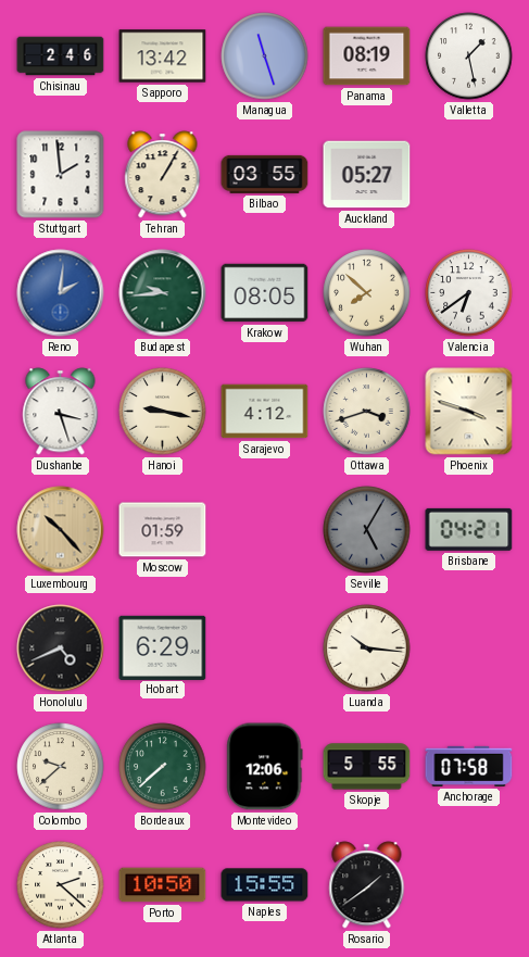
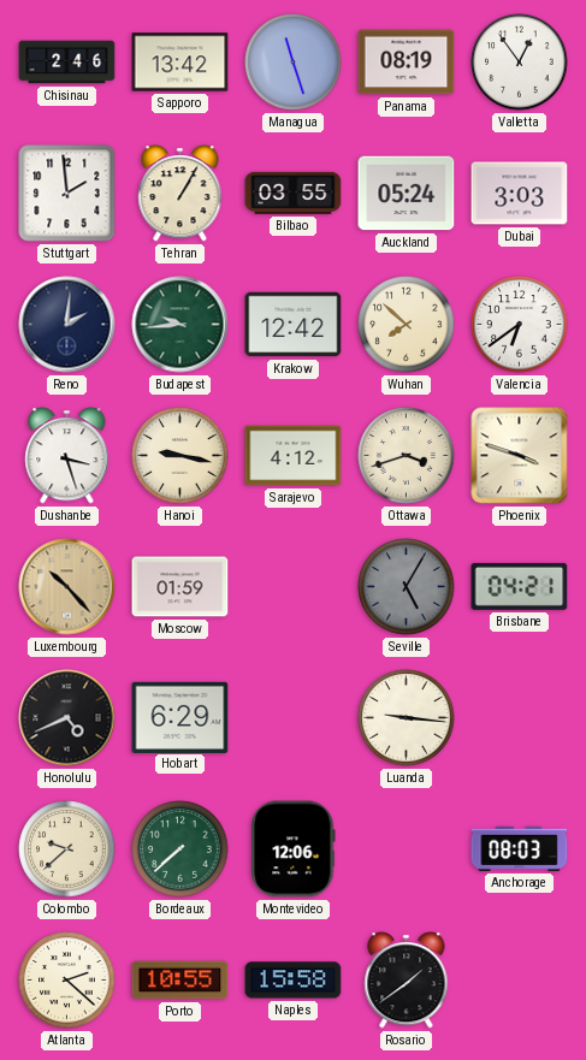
Valletta: 1:28 -> 12:54 (520, 63)
Auckland: 05:27 -> 05:24 (407, 194)
Dubai: none -> 3:03 (520, 194)
Reno dial: blue -> navy (67, 325)
Krakow: 08:05 -> 12:42 (294, 325)
Luanda: 10:16 -> 9:16 (407, 718)
Skopje: 5:55 -> none (367, 767)
Anchorage: 07:58 -> 08:03 (520, 848)
Porto: 10:50 -> 10:55 (180, 981)
Naples: 15:55 -> 15:58 (294, 981)
